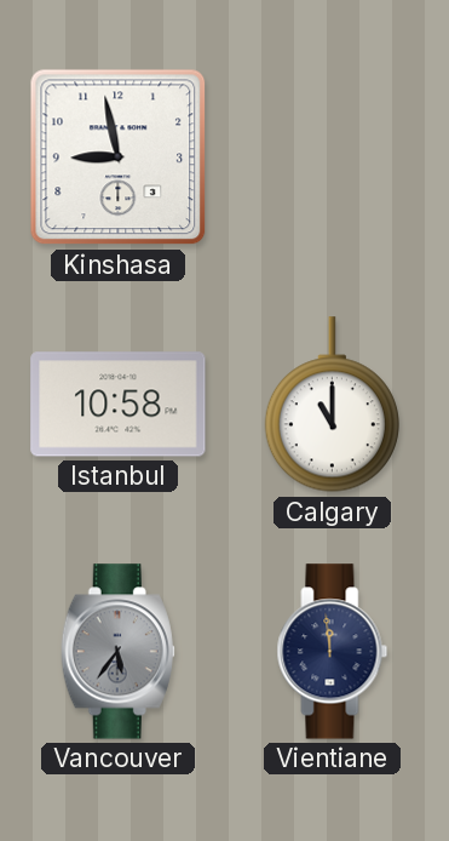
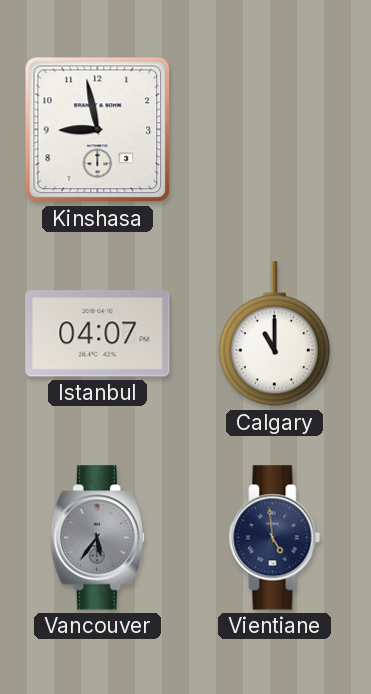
Istanbul: 10:58 -> 04:07 (98, 334)
Vientiane: 11:59 -> 4:59 (275, 538)
